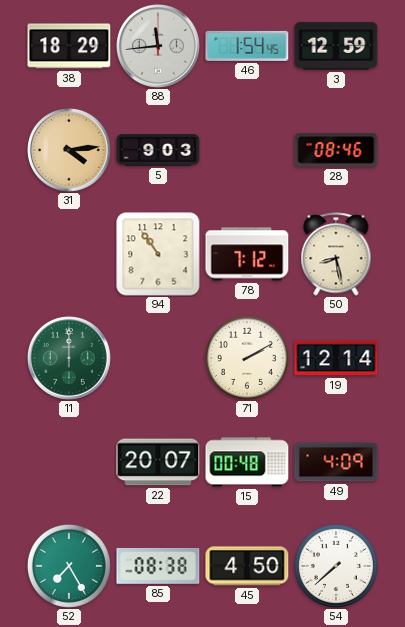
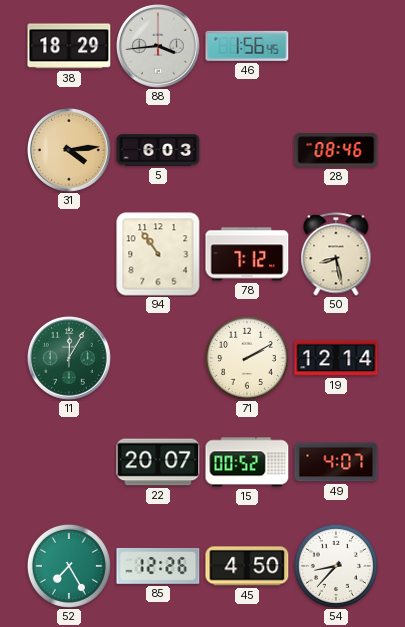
88: 11:44 -> 3:44 (159, 47)
46: 1:54 -> 1:56 (247, 46)
3: 12:59 -> none (336, 46)
5: 9:03 -> 6:03 (158, 150)
11: 12:00 -> 12:05 (70, 359)
15: 00:48 -> 00:52 (247, 462)
49: 4:09 -> 4:07 (336, 462)
85: 08:38 -> 12:26 (158, 566)
54: 7:38 -> 8:37 (336, 566)
